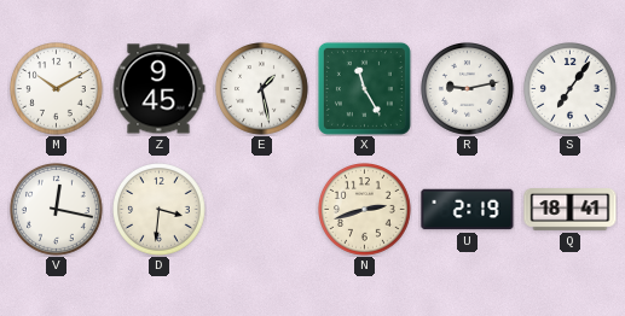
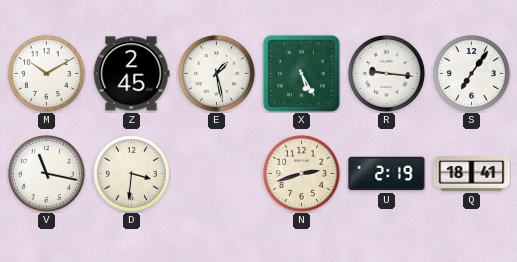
Z: 9:45 -> 2:45 (131, 74)
X: 11:25 -> 5:25 (301, 73)
R: 9:13 -> 9:16 (387, 74)
V: 12:17 -> 11:17 (47, 174)
